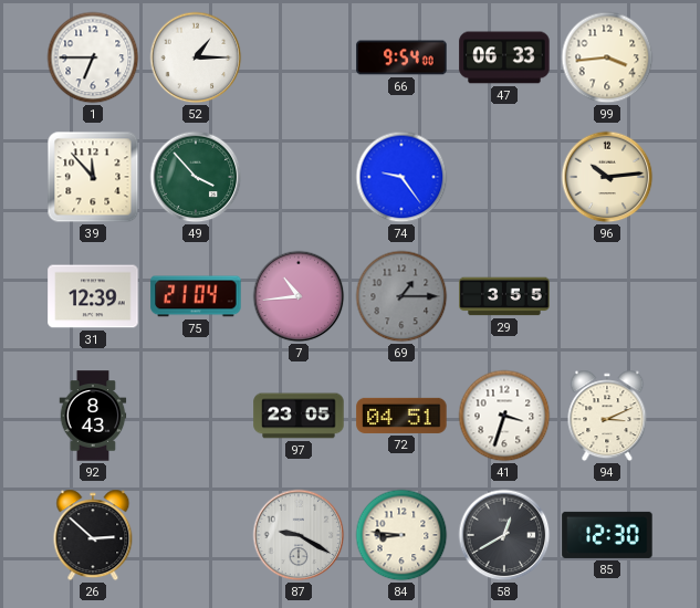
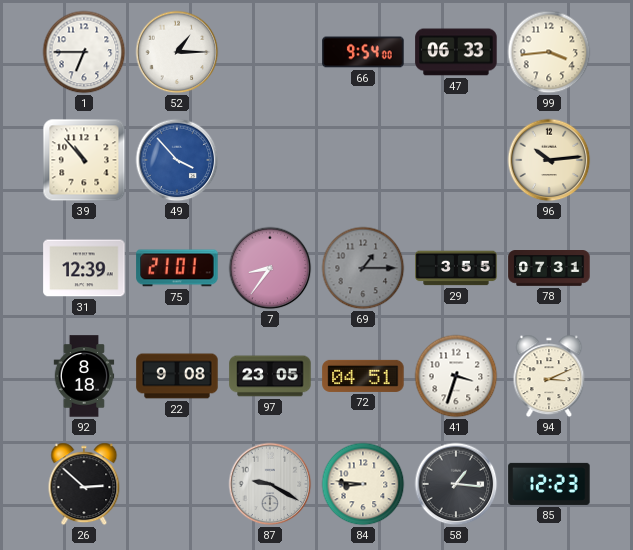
39: 11:53 -> 10:53 (84, 160)
49 dial: green -> blue (177, 160)
74: 9:24 -> none (401, 177)
75: 21:04 -> 21:01 (177, 268)
7: 10:44 -> 8:36 (270, 268)
78: none -> 07:31 (549, 269)
92: 8:43 -> 8:18 (84, 376)
22: none -> 9:08 (177, 376)
58: 12:40 -> 1:16 (456, 484)
85: 12:30 -> 12:23 (549, 484)
